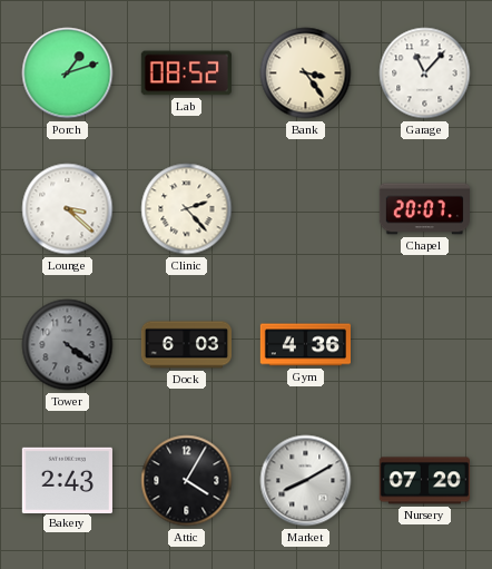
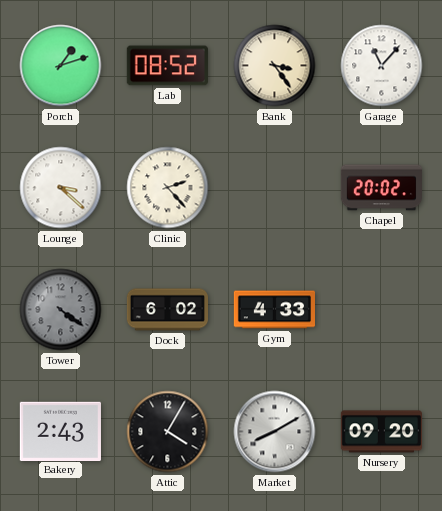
Chapel: 20:07 -> 20:02 (381, 188)
Dock: 6:03 -> 6:02 (167, 310)
Gym: 4:36 -> 4:33 (274, 310)
Nursery: 07:20 -> 09:20 (381, 432)
